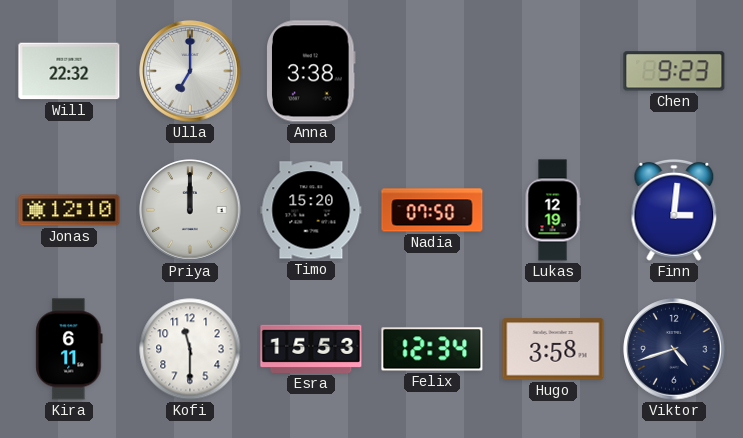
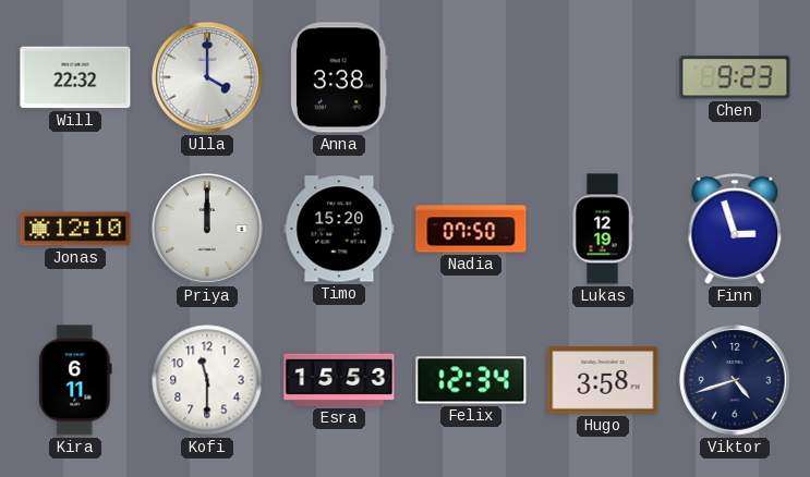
Ulla: 7:00 -> 4:00 (207, 77)
Finn: 3:01 -> 2:57 (735, 229)
